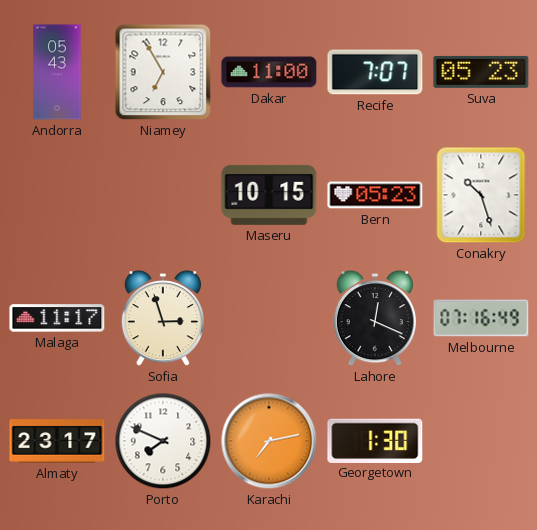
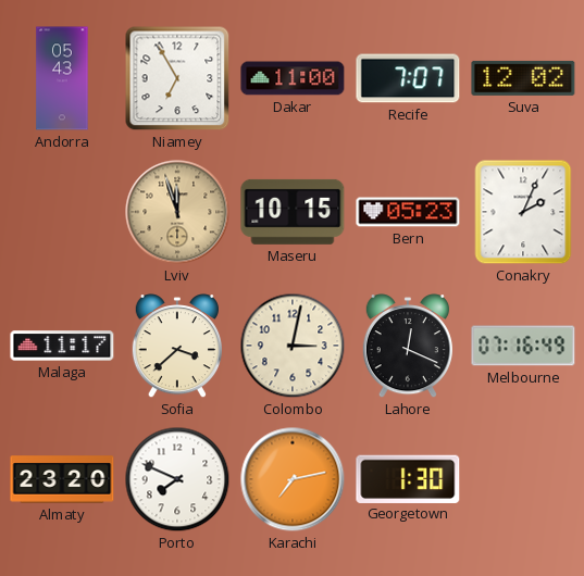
Suva: 05:23 -> 12:02 (523, 78)
Lviv: none -> 11:57 (177, 212)
Conakry: 10:27 -> 2:04 (523, 212)
Sofia: 2:57 -> 3:38 (177, 347)
Colombo: none -> 3:02 (293, 346)
Almaty: 23:17 -> 23:20 (62, 479)
